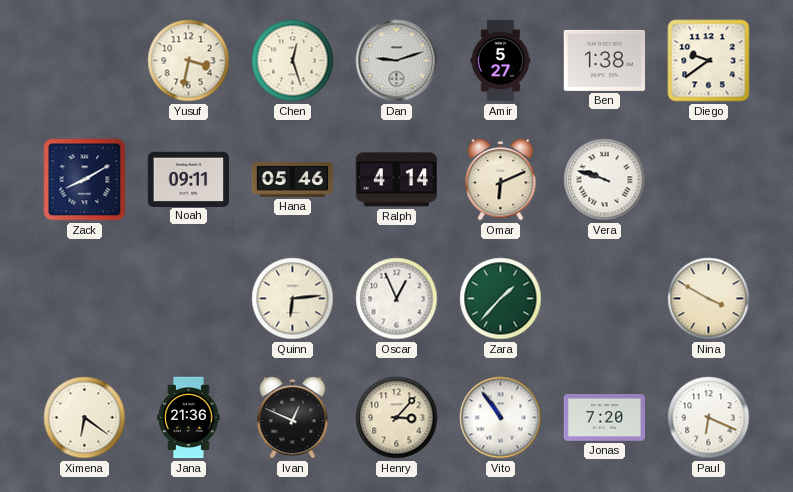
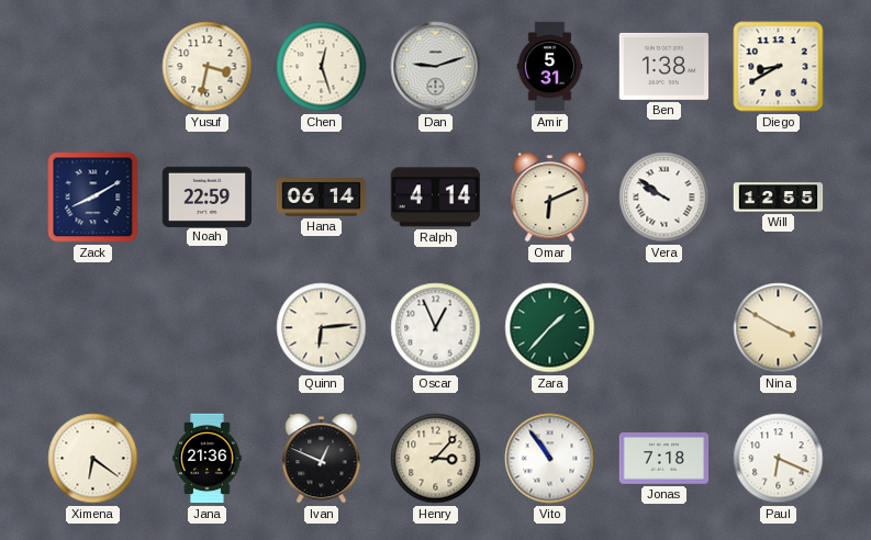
Amir: 5:27 -> 5:31 (550, 67)
Diego: 9:39 -> 8:40 (779, 67)
Noah: 09:11 -> 22:59 (208, 196)
Hana: 05:46 -> 06:14 (322, 198)
Vera: 9:48 -> 9:51 (665, 198)
Will: none -> 12:55 (779, 198)
Jonas: 7:20 -> 7:18 (665, 459)
